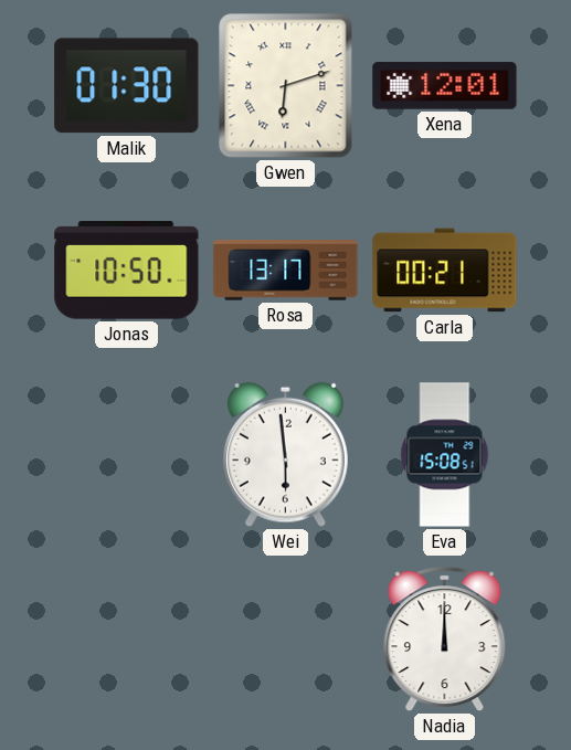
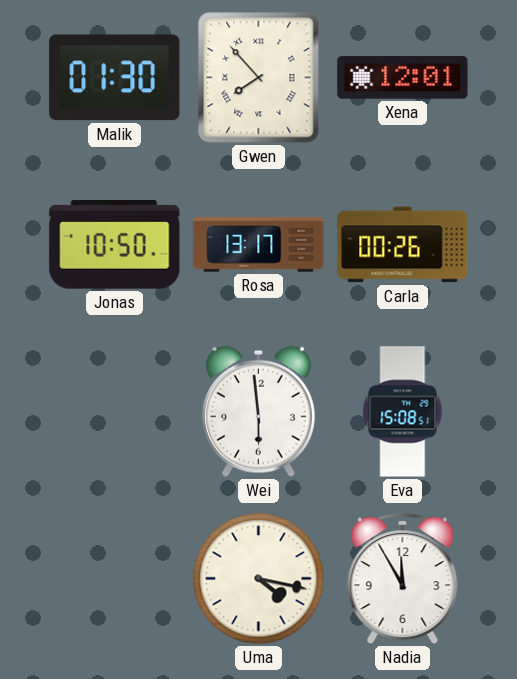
Gwen: 6:12 -> 7:53 (259, 78)
Carla: 00:21 -> 00:26 (403, 245)
Uma: none -> 4:17 (259, 579)
Nadia: 12:00 -> 11:55 (403, 579)
